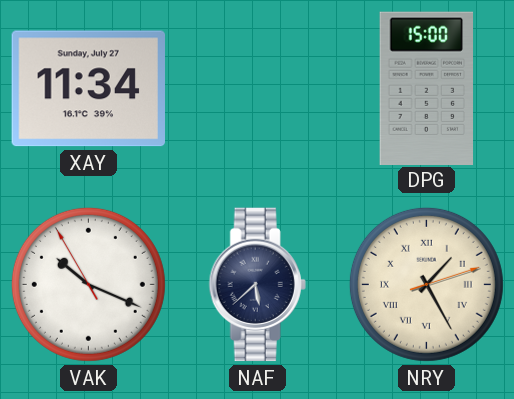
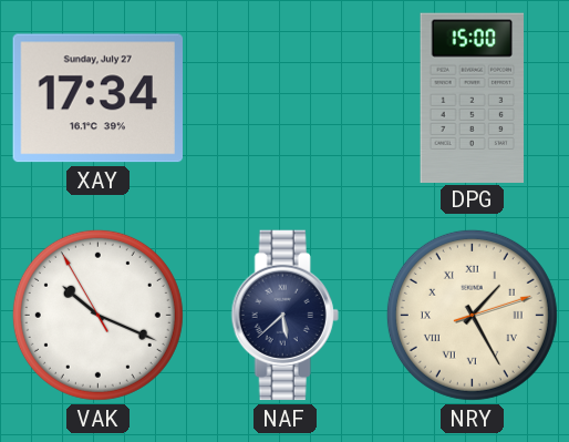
XAY: 11:34 -> 17:34 (97, 99)
